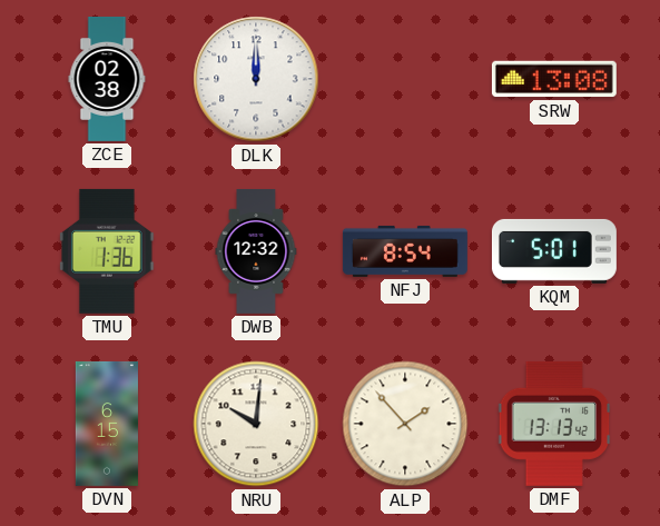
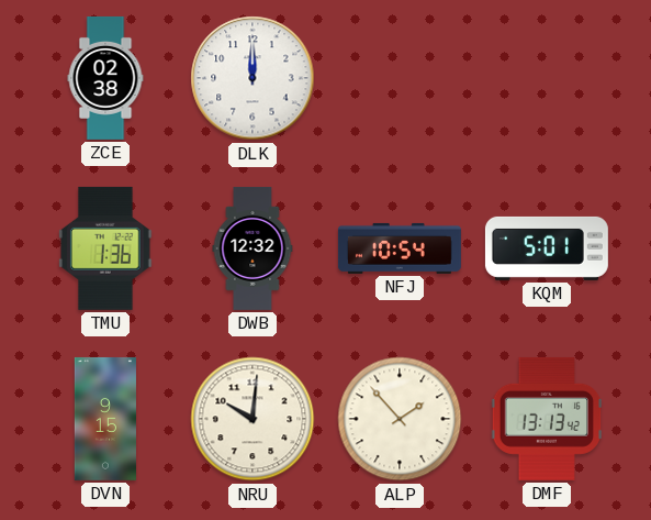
SRW: 13:08 -> none (554, 79)
NFJ: 8:54 -> 10:54 (400, 248)
DVN: 6:15 -> 9:15 (105, 419)
